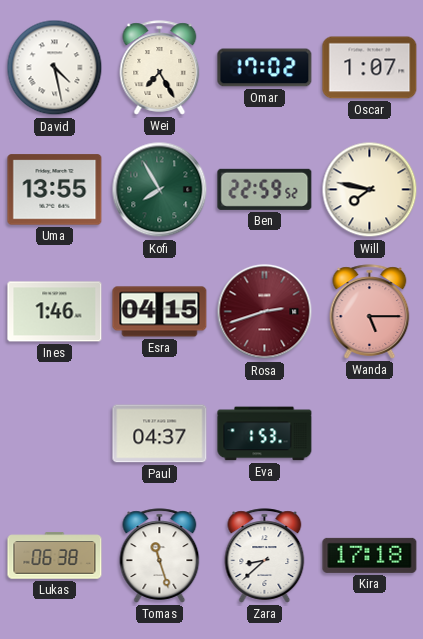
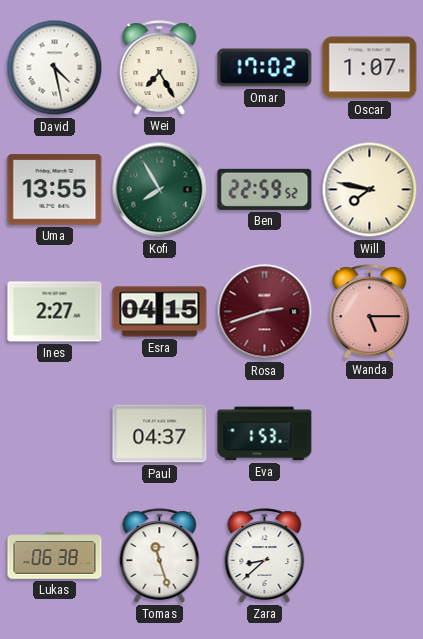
Ines: 1:46 -> 2:27 (55, 312)
Kira: 17:18 -> none (370, 555)
